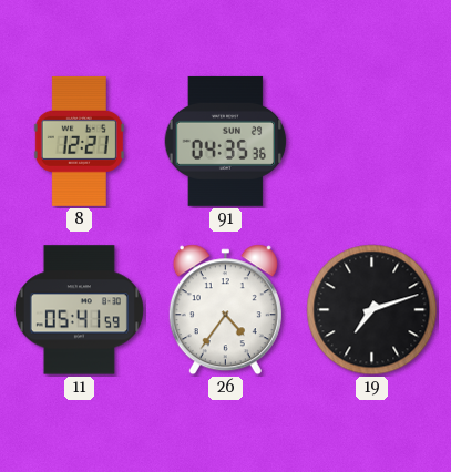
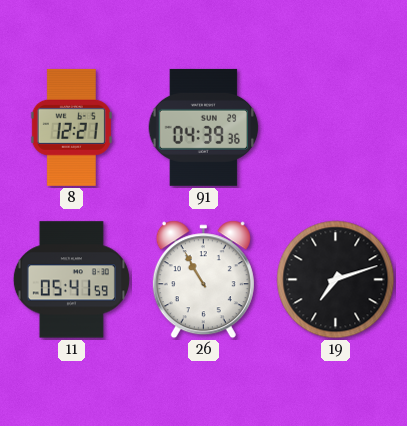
91: 04:35 -> 04:39 (204, 127)
26: 4:36 -> 10:55 (203, 280)
